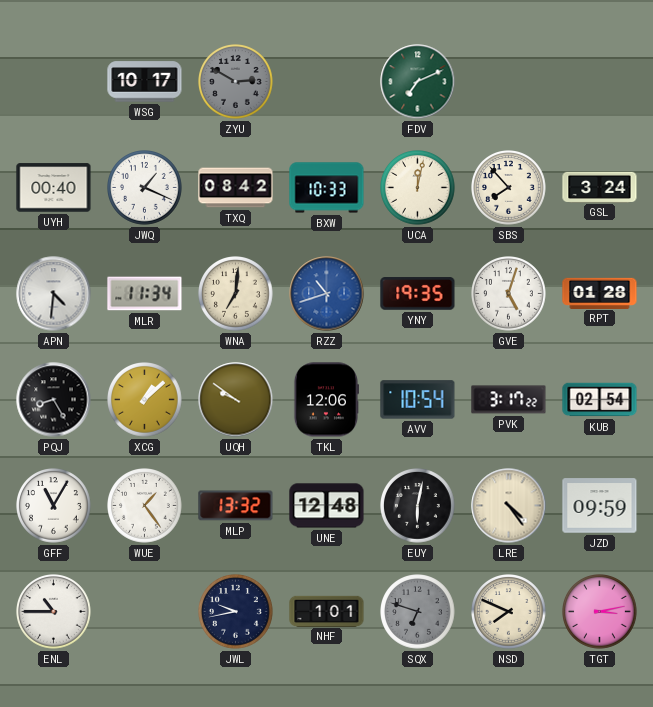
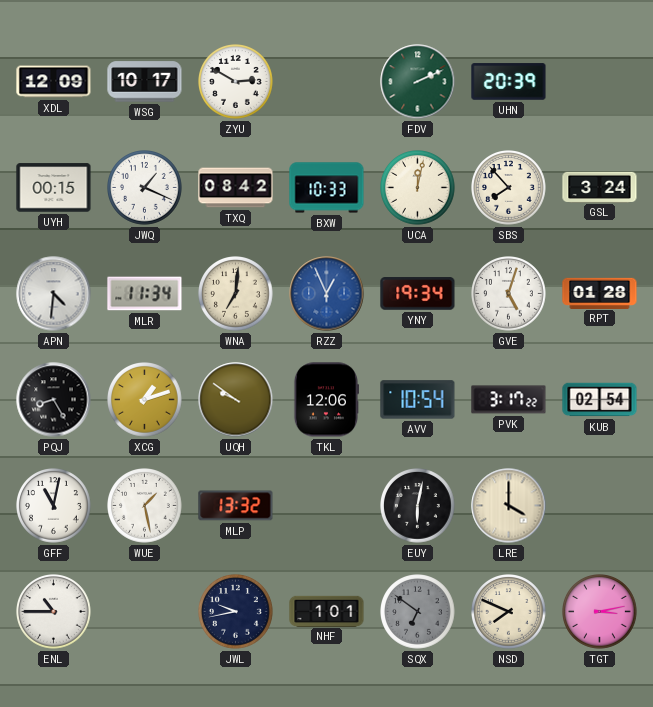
XDL: none -> 12:09 (54, 82)
ZYU dial: grey -> white (236, 82)
FDV: 7:11 -> 2:11 (418, 82)
UHN: none -> 20:39 (509, 82)
UYH: 00:40 -> 00:15 (54, 188)
RZZ: 10:42 -> 12:56 (327, 294)
YNY: 19:35 -> 19:34 (418, 294)
XCG: 1:08 -> 1:12 (145, 400)
GFF: 11:05 -> 11:02 (54, 506)
WUE: 1:24 -> 1:28 (145, 506)
UNE: 12:48 -> none (327, 506)
LRE: 4:24 -> 4:00 (509, 506)
JZD: 09:59 -> none (600, 506)
SQX: 6:48 -> 6:51 (418, 612)
